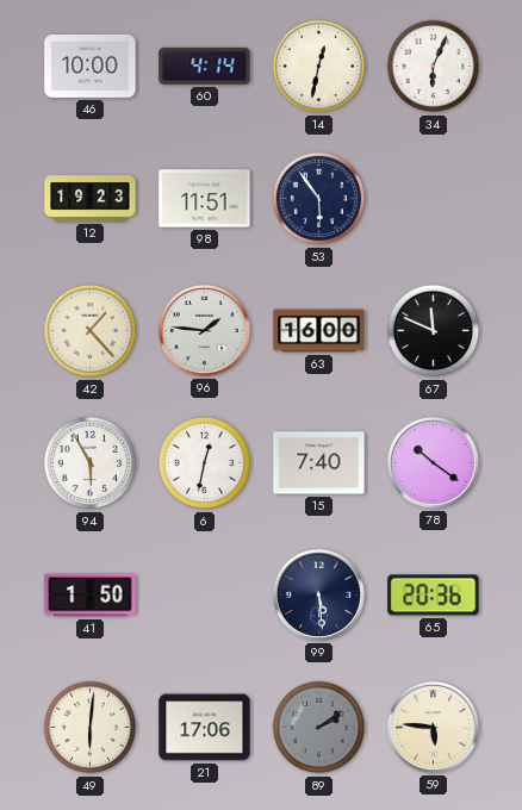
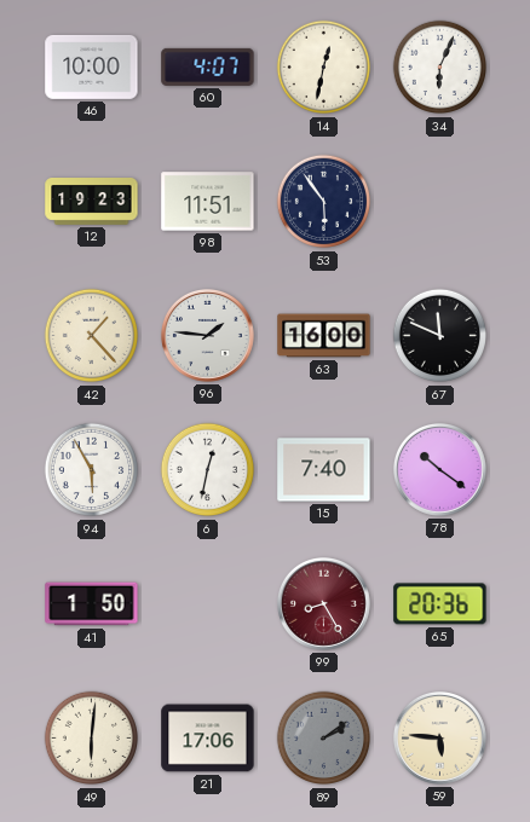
60: 4:14 -> 4:07 (208, 66)
99: 5:29 -> 8:25 (323, 603)
99 dial: navy -> burgundy (323, 603)
